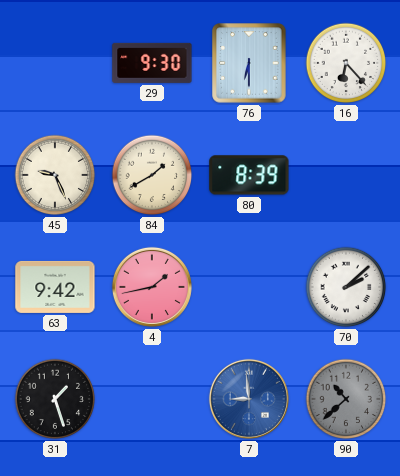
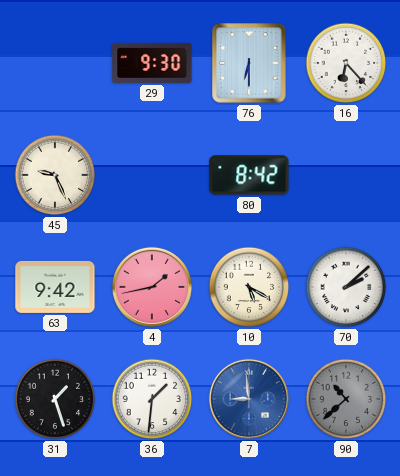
84: 1:40 -> none (152, 175)
80: 8:39 -> 8:42 (249, 175)
10: none -> 5:20 (249, 287)
36: none -> 1:31 (152, 399)
